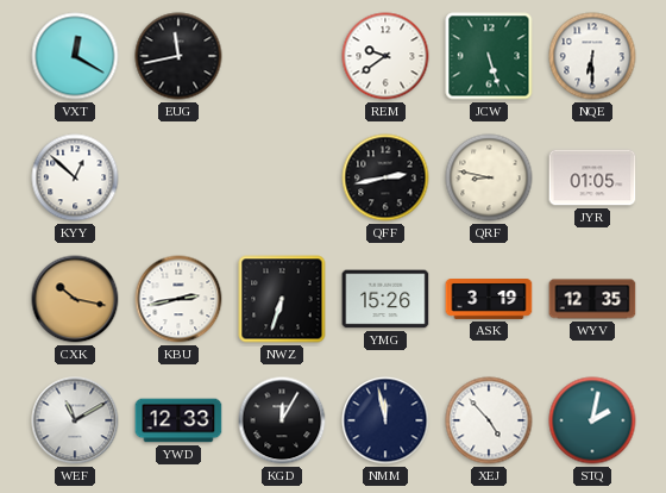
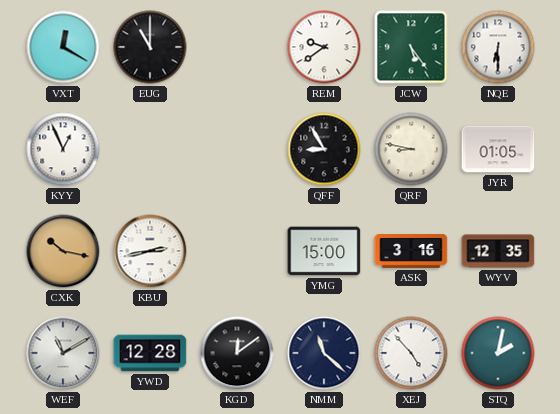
EUG: 11:43 -> 11:00 (150, 47)
JCW: 5:27 -> 5:24 (411, 47)
KYY: 12:52 -> 12:56 (63, 149)
QFF: 2:43 -> 8:55 (324, 149)
NWZ: 6:33 -> none (282, 299)
YMG: 15:26 -> 15:00 (324, 251)
ASK: 3:19 -> 3:16 (411, 252)
YWD: 12:33 -> 12:28 (150, 353)
KGD: 12:05 -> 12:09 (237, 353)
NMM: 11:58 -> 11:22 (324, 353)
